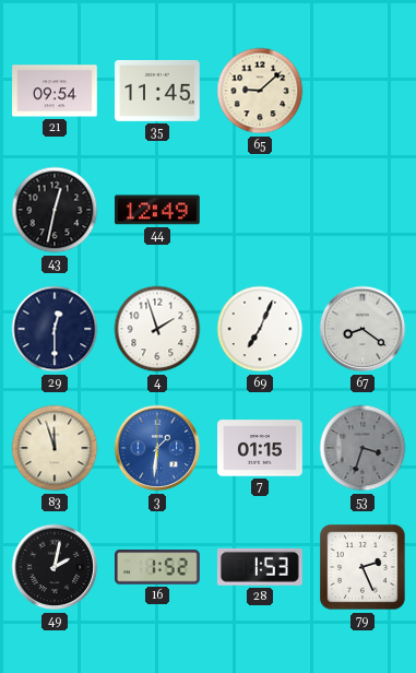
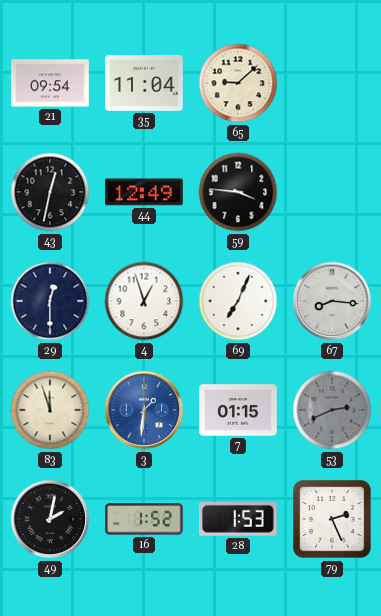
35: 11:45 -> 11:04 (145, 83)
59: none -> 3:46 (238, 192)
4: 1:57 -> 12:57 (144, 301)
67: 8:21 -> 8:16 (332, 301)
53: 3:33 -> 2:41 (332, 410)
